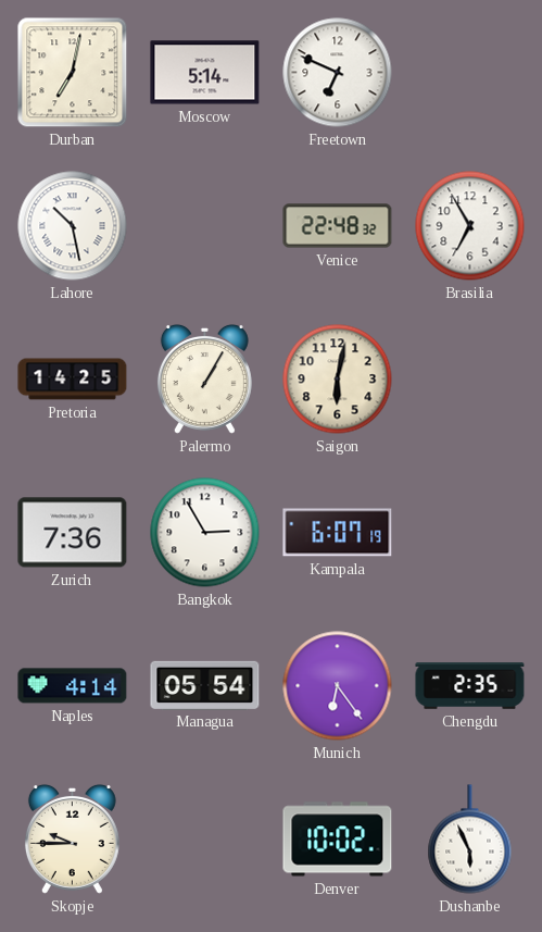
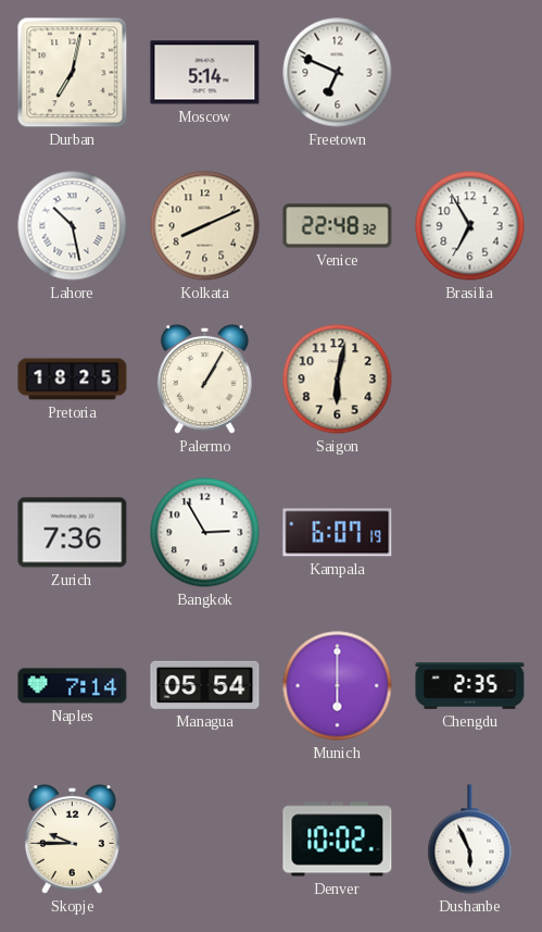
Kolkata: none -> 8:11 (205, 226)
Pretoria: 14:25 -> 18:25 (73, 380)
Naples: 4:14 -> 7:14 (73, 686)
Munich: 6:24 -> 6:00 (338, 686)
